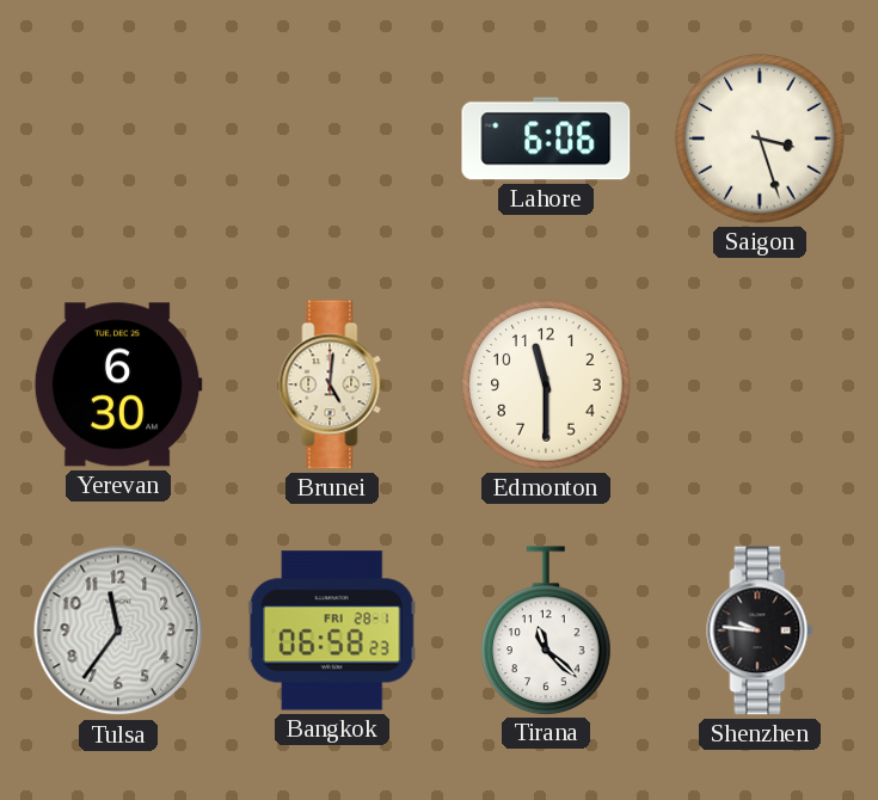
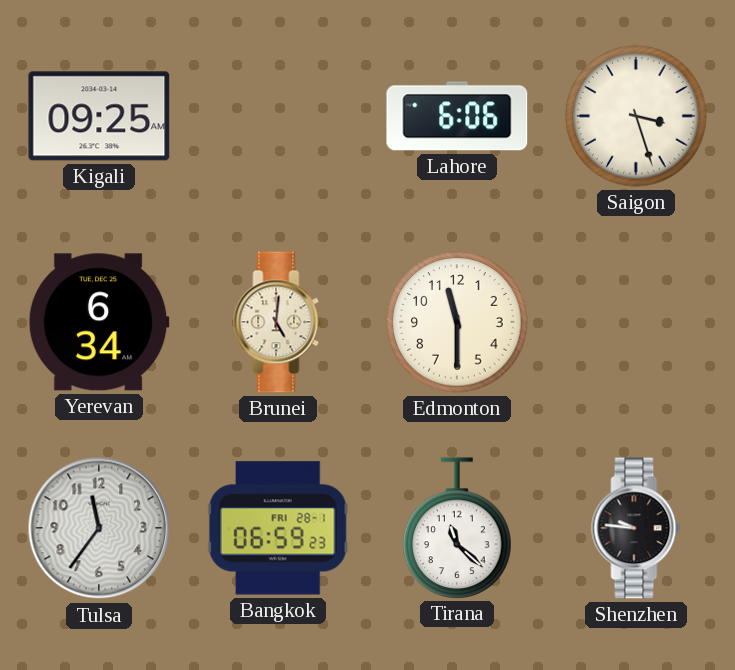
Kigali: none -> 09:25 (99, 116)
Yerevan: 6:30 -> 6:34 (99, 322)
Bangkok: 06:58 -> 06:59 (278, 528)
